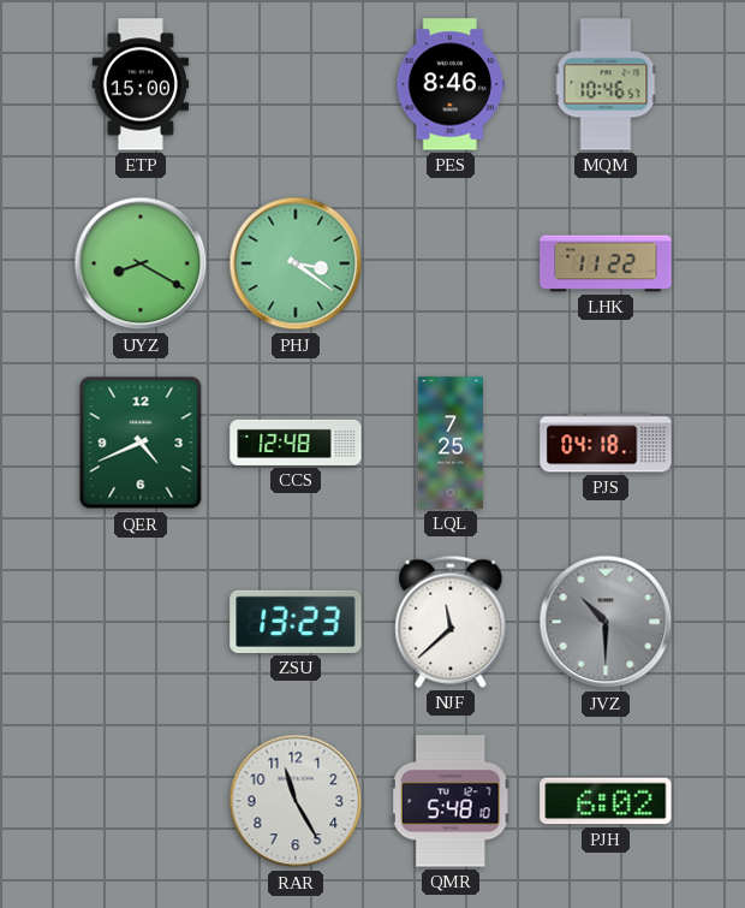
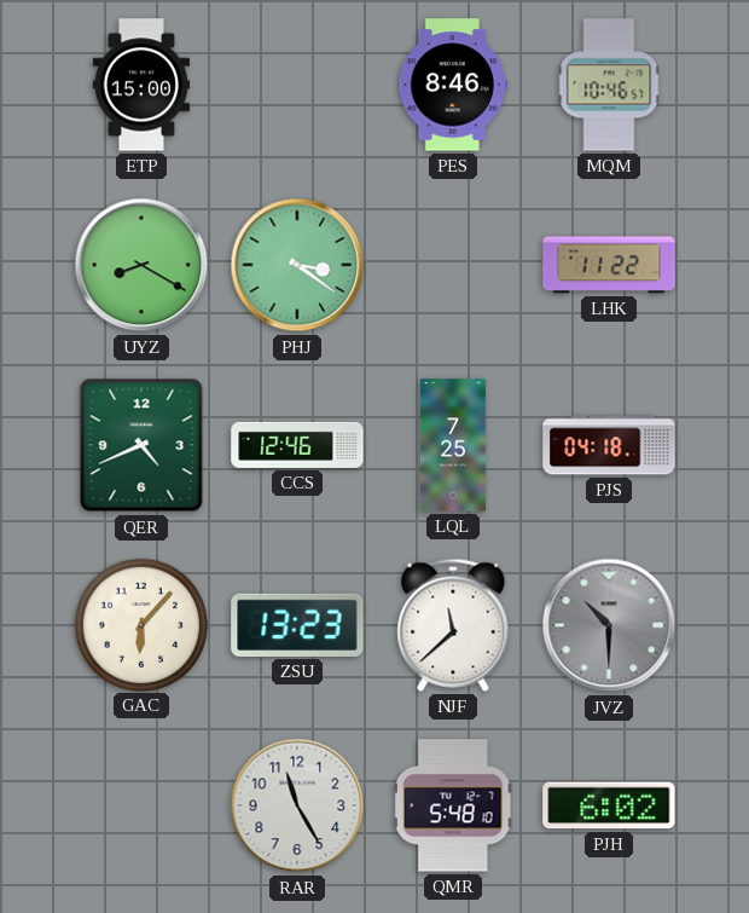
CCS: 12:48 -> 12:46 (297, 445)
GAC: none -> 6:07 (140, 624)
